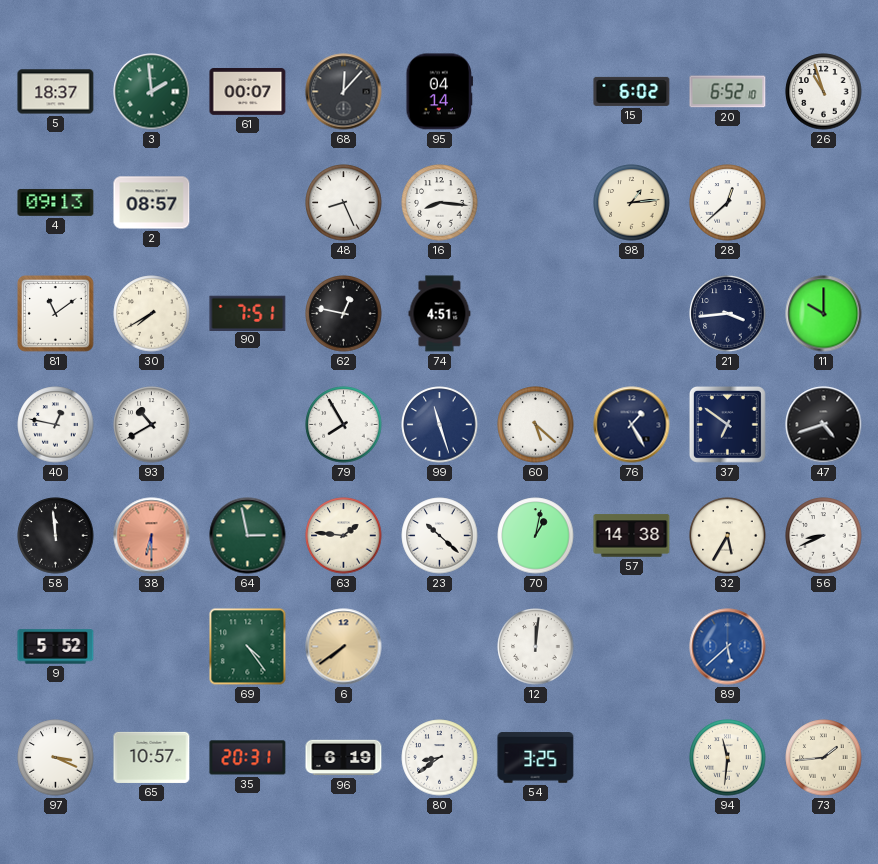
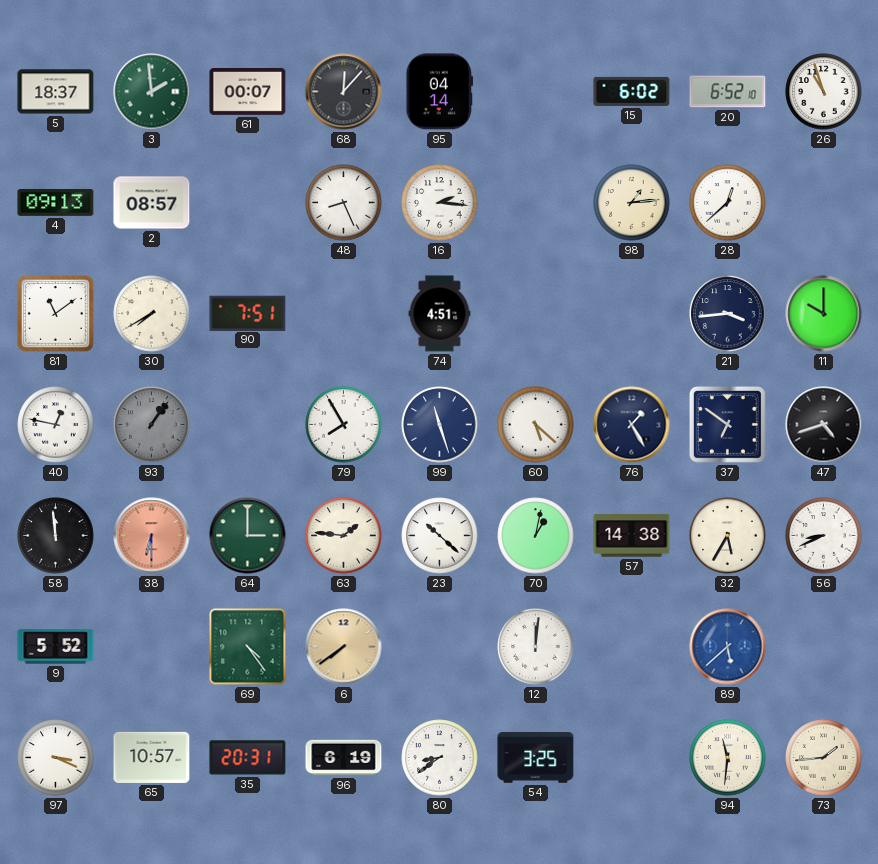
16: 8:16 -> 2:16 (440, 203)
62: 12:47 -> none (344, 314)
93: 10:40 -> 1:06 (152, 425)
93 dial: white -> grey (152, 425)
64: 2:58 -> 3:00 (248, 536)
